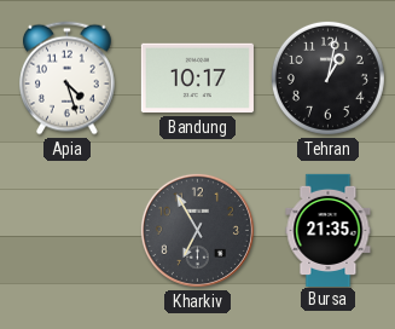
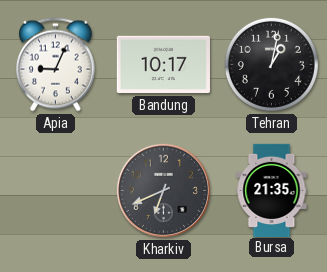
Apia: 4:27 -> 9:04 (56, 65)
Kharkiv: 6:55 -> 6:41 (163, 190)
